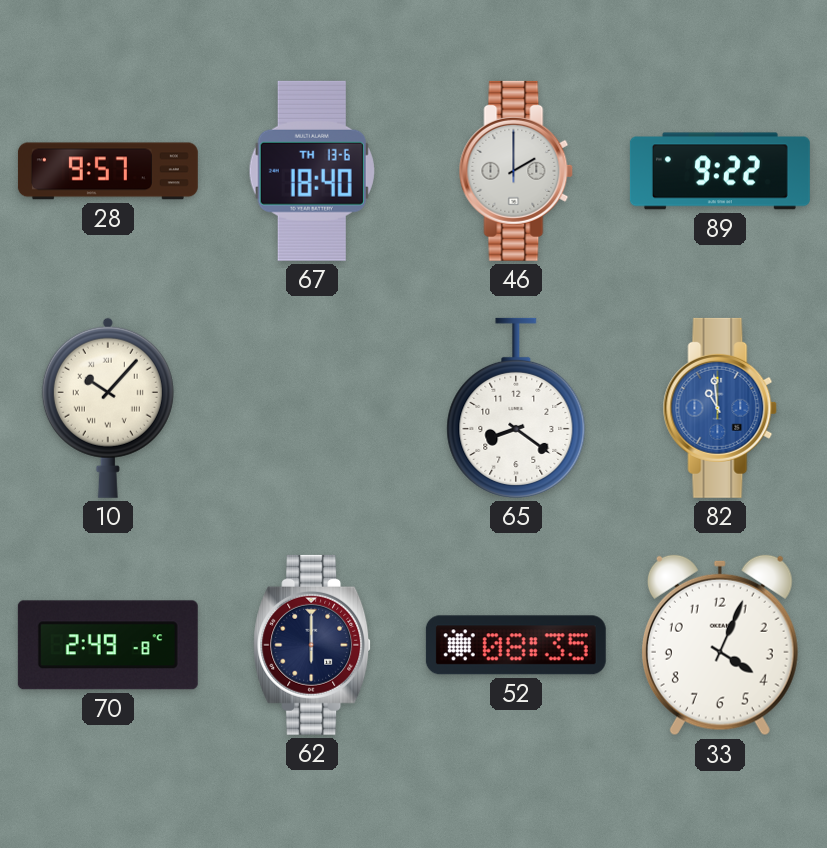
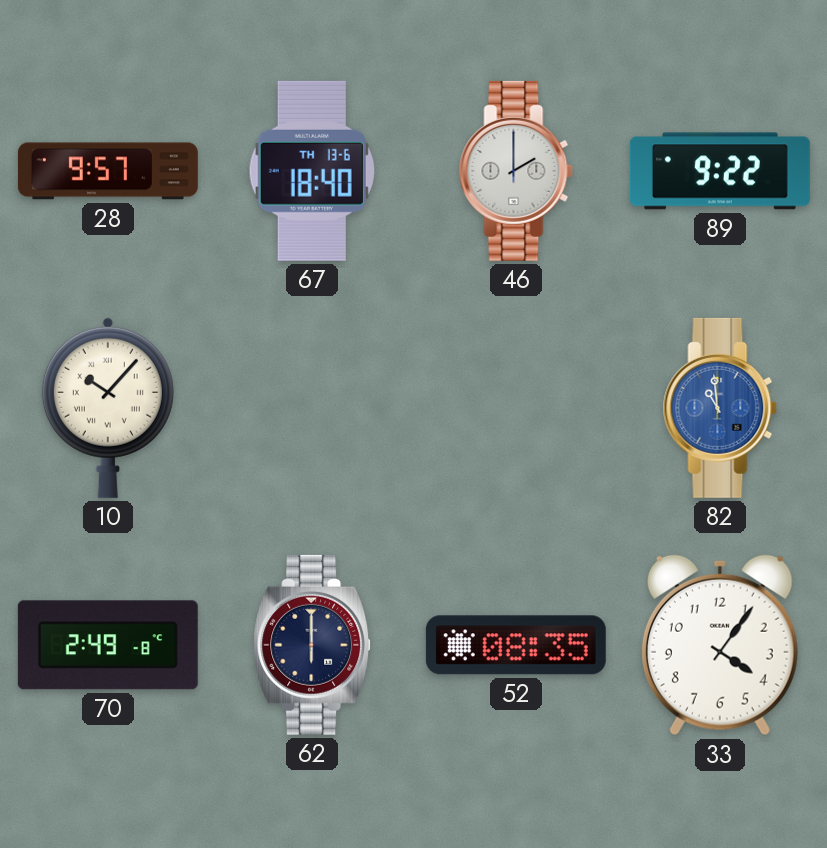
65: 8:21 -> none (516, 408)
33: 4:04 -> 4:06 (720, 645)
